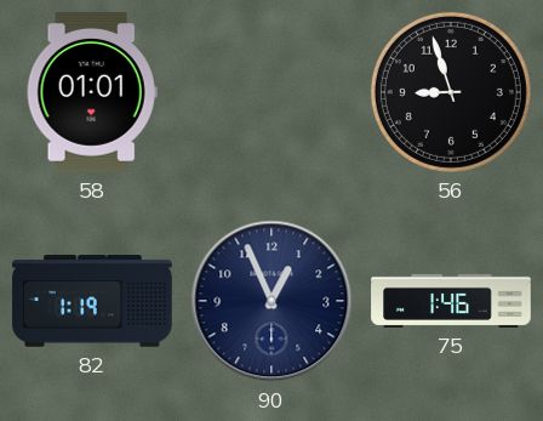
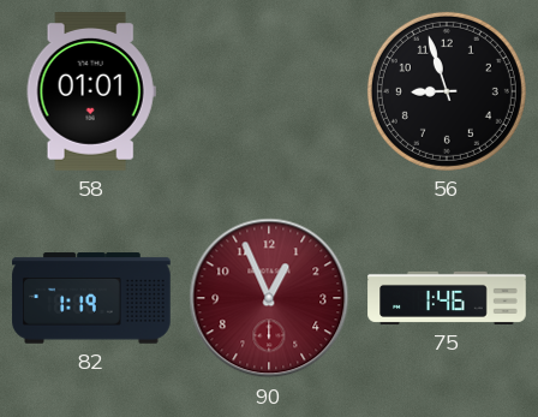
90 dial: navy -> burgundy (269, 298)
